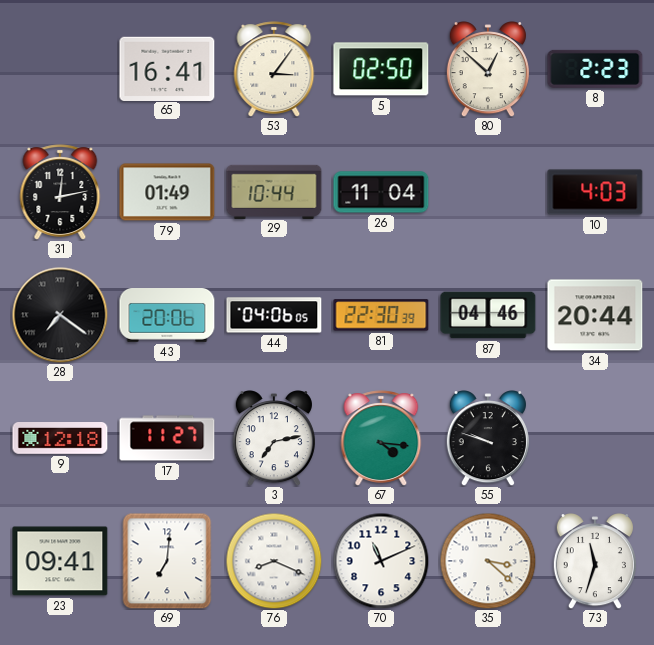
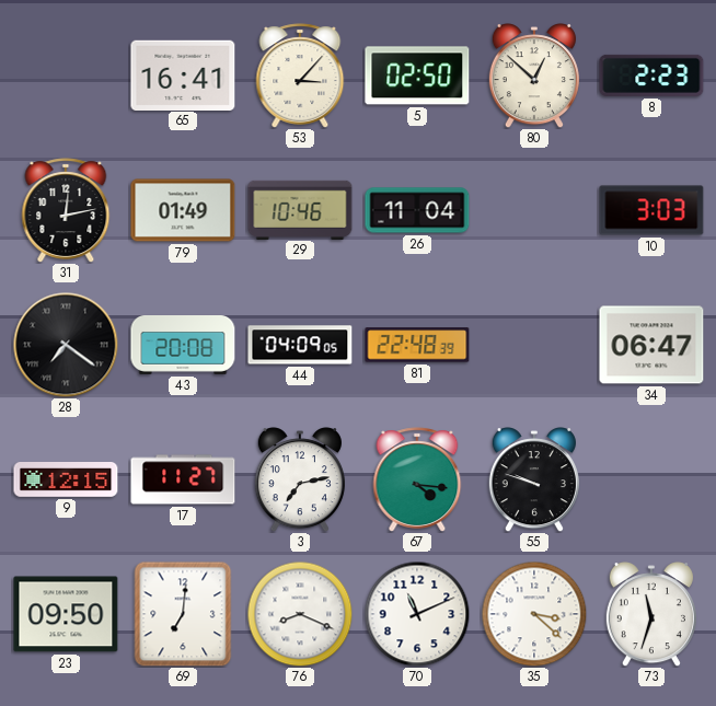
53: 3:06 -> 3:07 (300, 76)
29: 10:44 -> 10:46 (300, 209)
10: 4:03 -> 3:03 (651, 210)
43: 20:06 -> 20:08 (183, 346)
44: 04:06 -> 04:09 (300, 345)
81: 22:30 -> 22:48 (417, 345)
87: 04:46 -> none (488, 315)
34: 20:44 -> 06:47 (651, 345)
9: 12:18 -> 12:15 (66, 481)
23: 09:41 -> 09:50 (66, 614)
